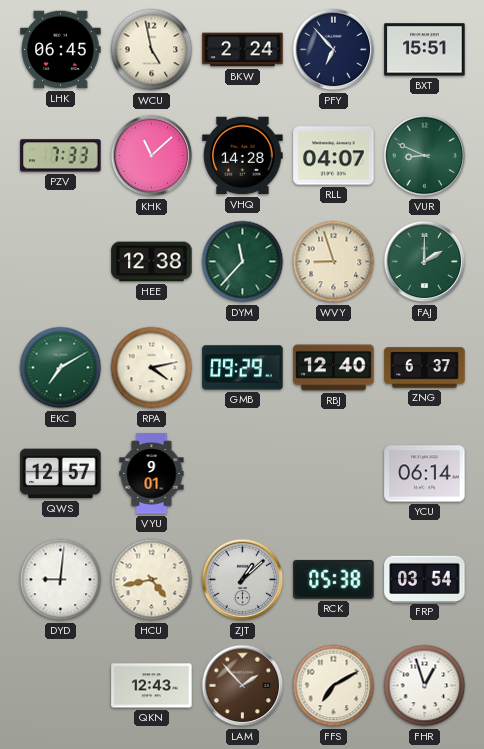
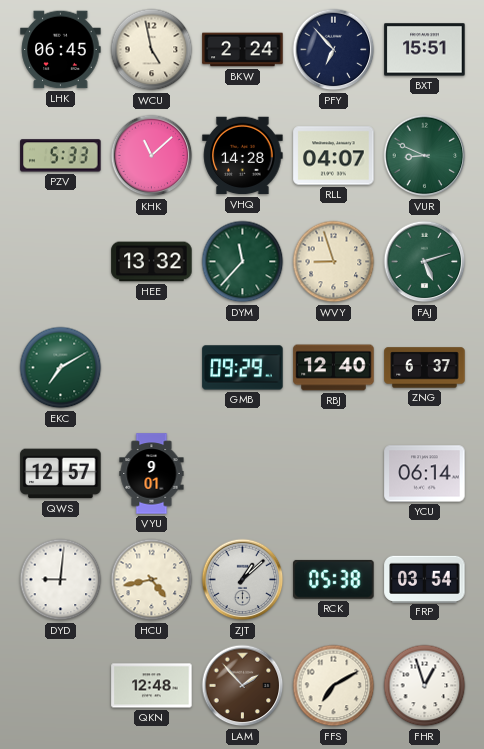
PZV: 7:33 -> 5:33 (61, 156)
HEE: 12:38 -> 13:32 (152, 262)
FAJ: 2:00 -> 5:12 (425, 262)
RPA: 4:13 -> none (152, 368)
QKN: 12:43 -> 12:48 (152, 686)
